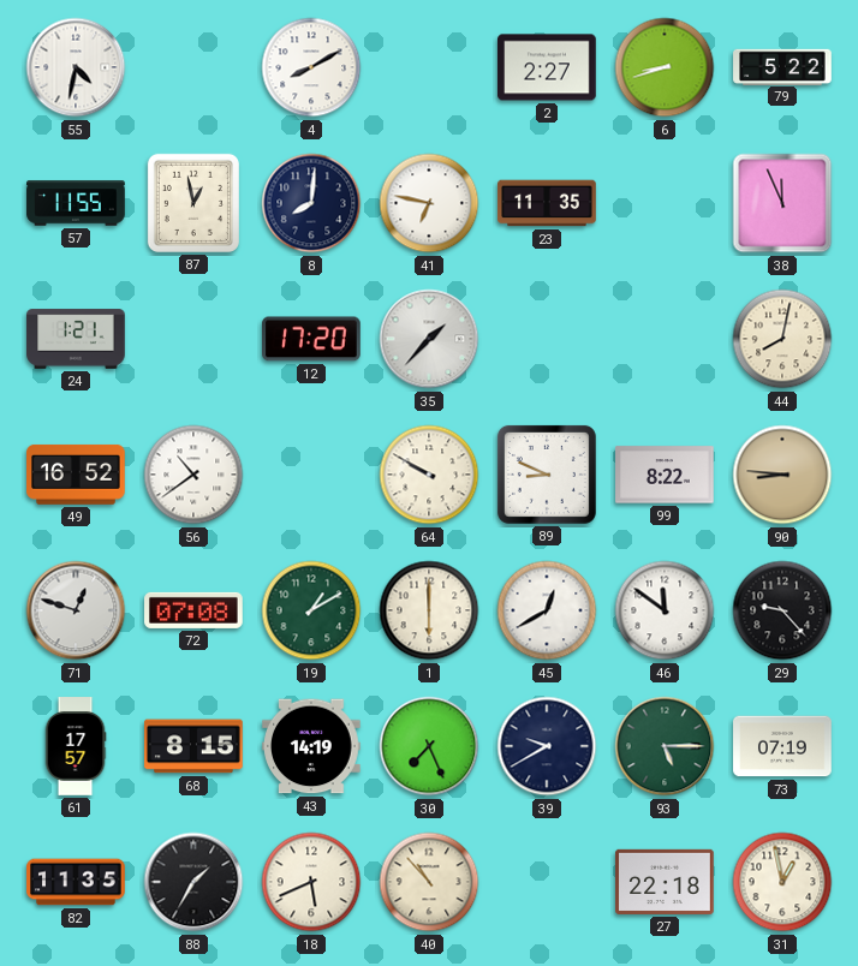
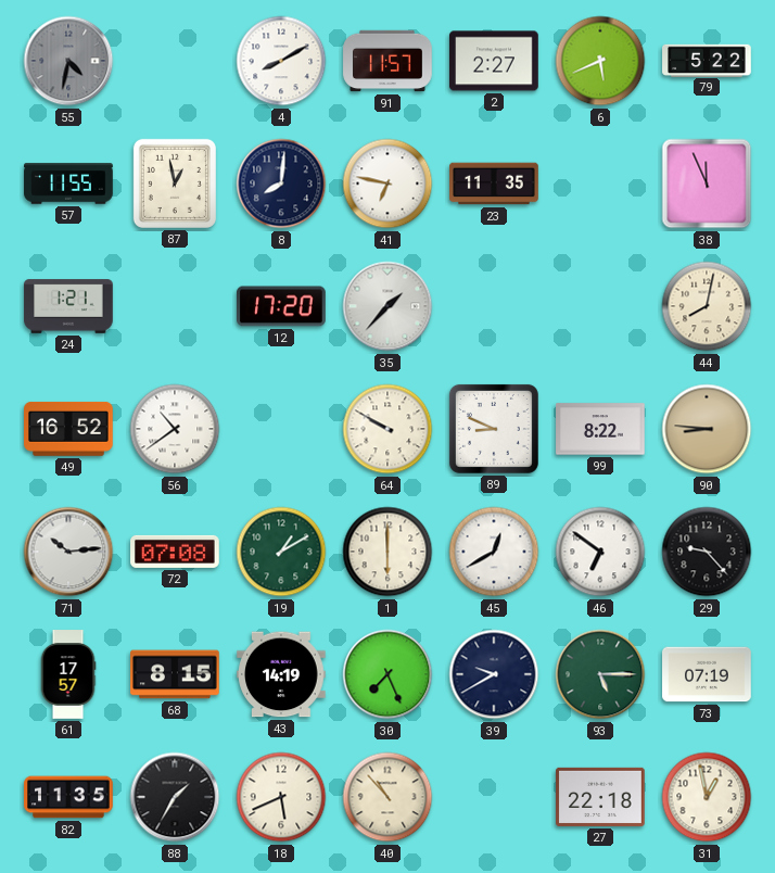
55 dial: white -> grey (68, 61)
91: none -> 11:57 (387, 61)
6: 8:42 -> 5:41 (600, 61)
71: 12:48 -> 10:14 (68, 552)
46: 11:51 -> 6:51 (600, 552)
